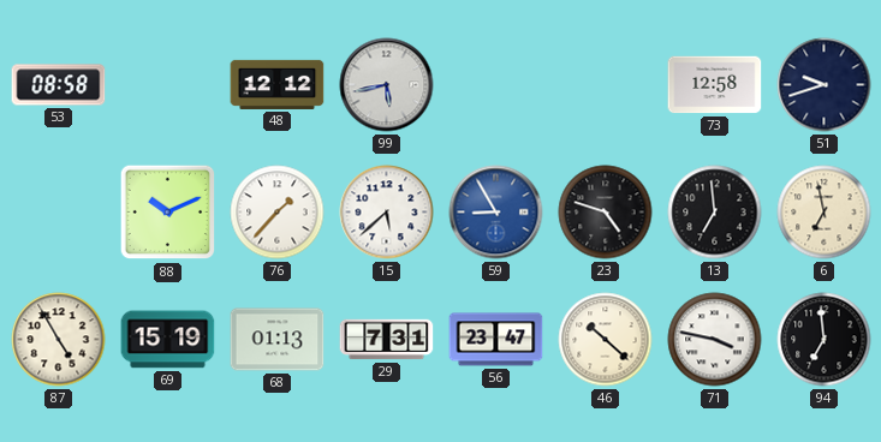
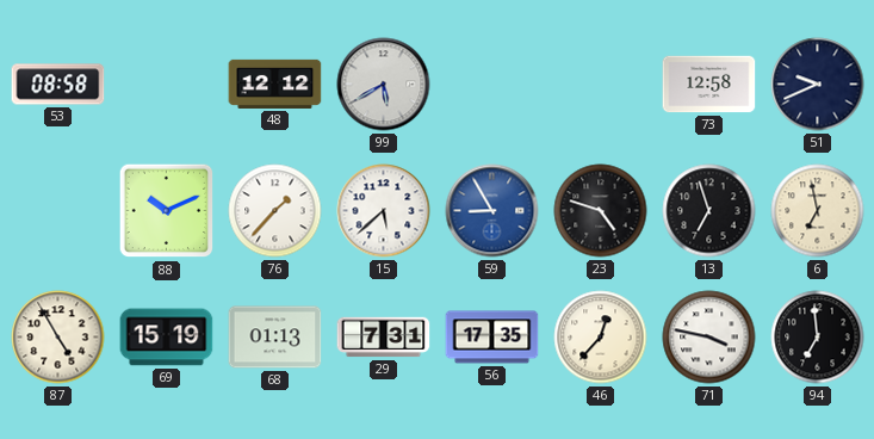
99: 5:43 -> 5:40 (384, 85)
51: 9:42 -> 9:41 (818, 85)
13: 6:59 -> 6:57 (709, 211)
56: 23:47 -> 17:35 (492, 338)
46: 10:22 -> 12:37 (601, 338)
